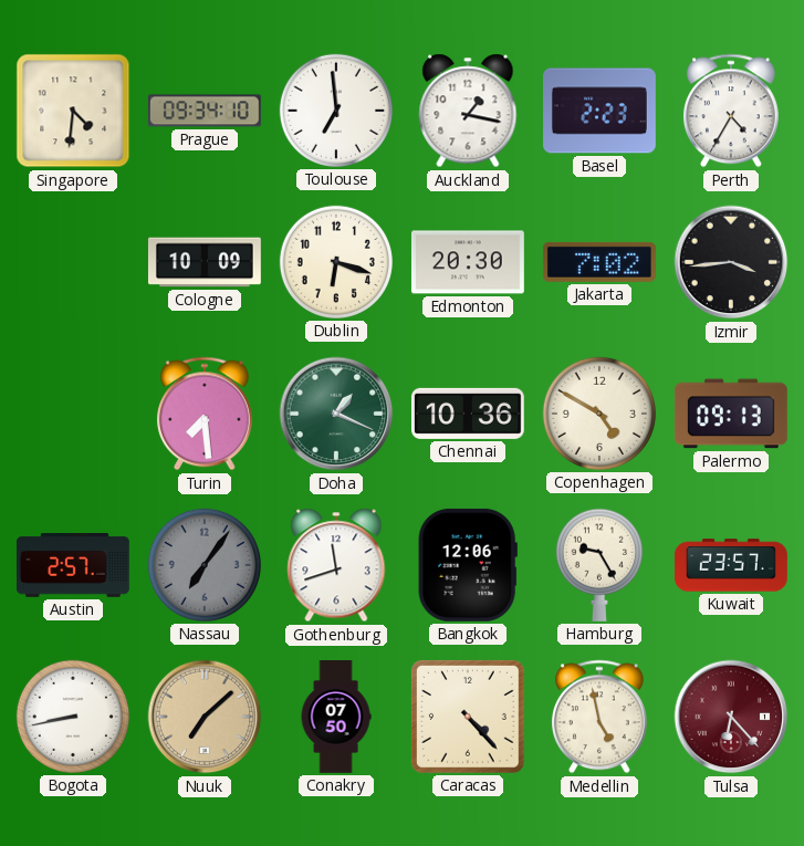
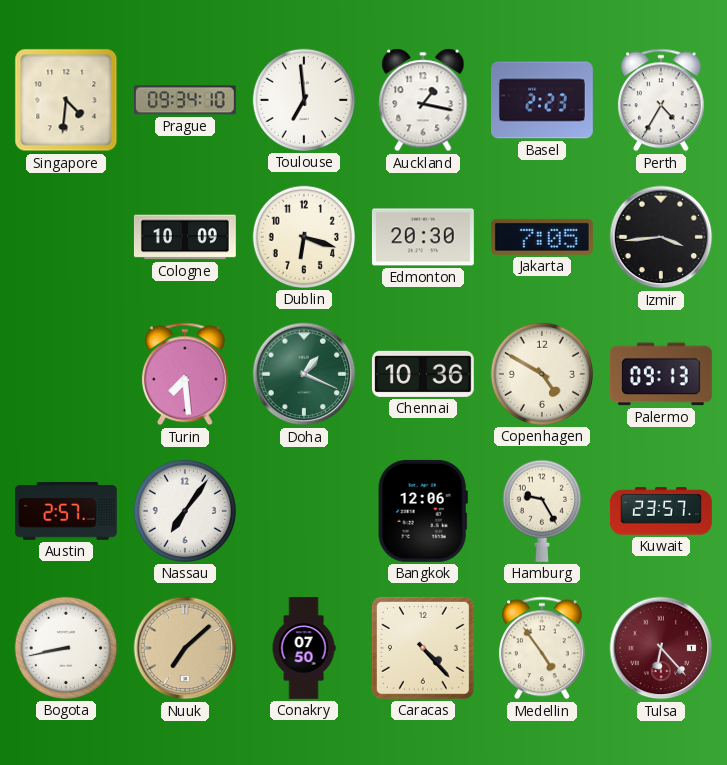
Jakarta: 7:02 -> 7:05 (542, 237)
Nassau dial: grey -> white (185, 511)
Gothenburg: 11:42 -> none (336, 565)
Medellin: 4:58 -> 4:54 (542, 648)
